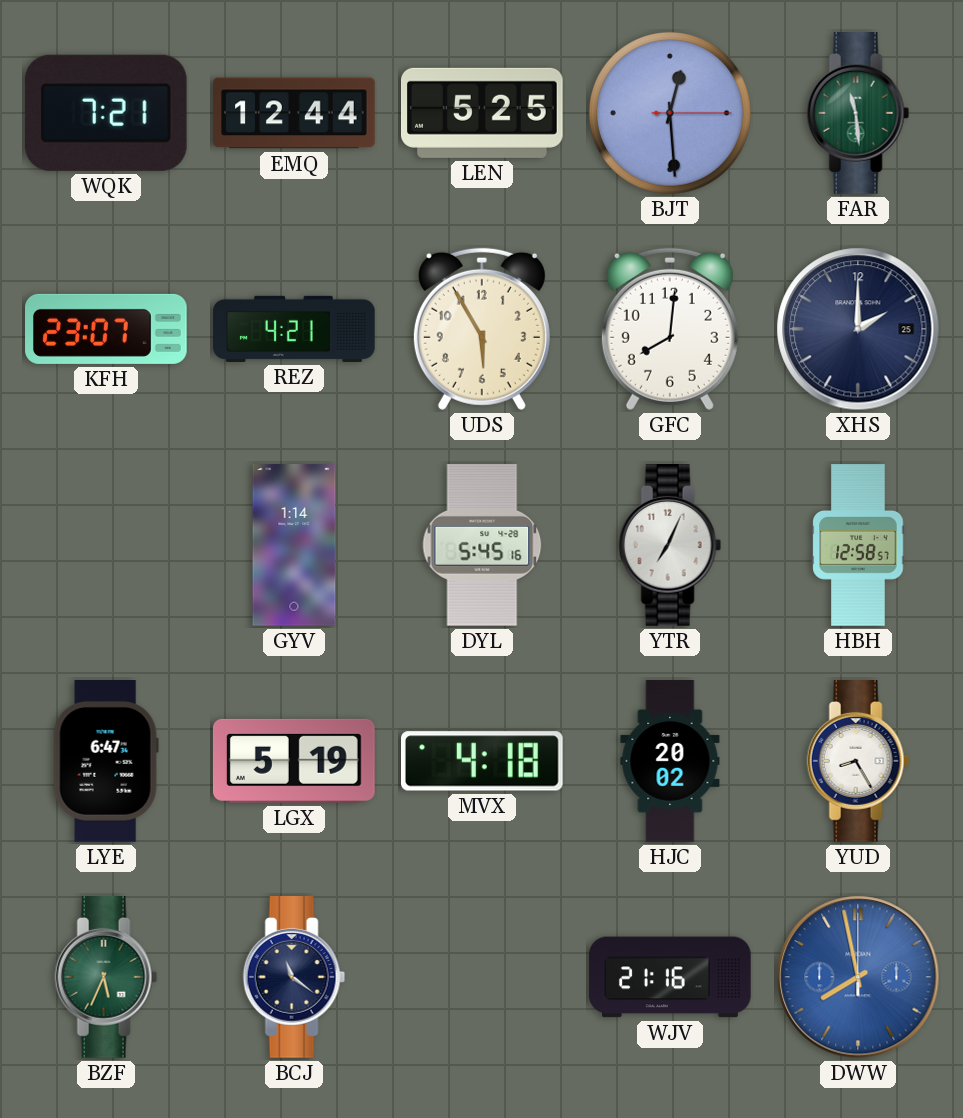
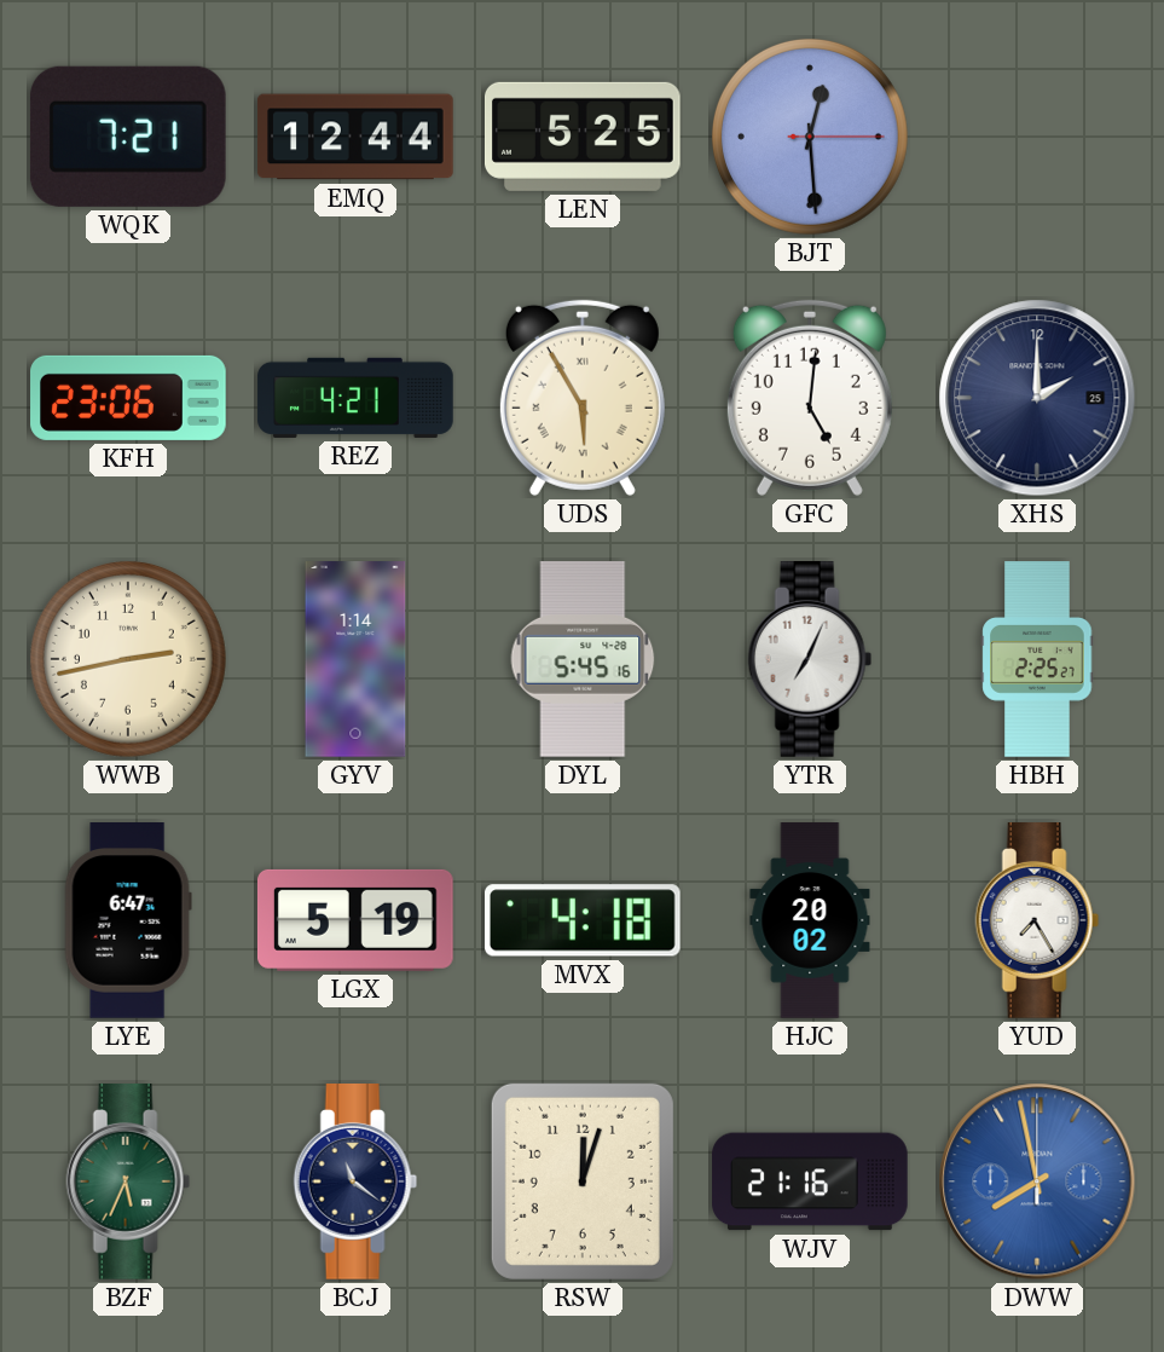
FAR: 11:29 -> none (858, 114)
KFH: 23:07 -> 23:06 (128, 398)
UDS numerals: Arabic -> Roman (583, 398)
GFC: 8:01 -> 5:01 (810, 398)
WWB: none -> 2:43 (128, 659)
HBH: 12:58 -> 2:25 (1037, 659)
YUD: 8:25 -> 7:25 (1037, 921)
RSW: none -> 12:03 (583, 1181)
